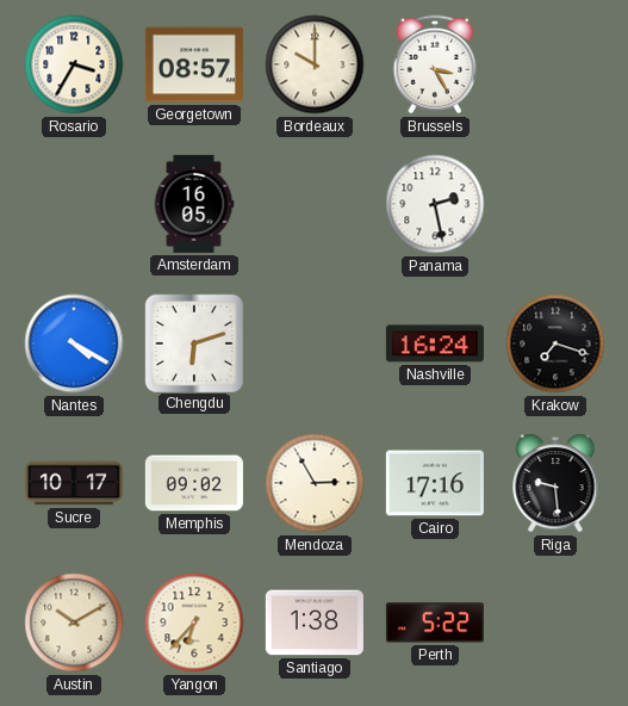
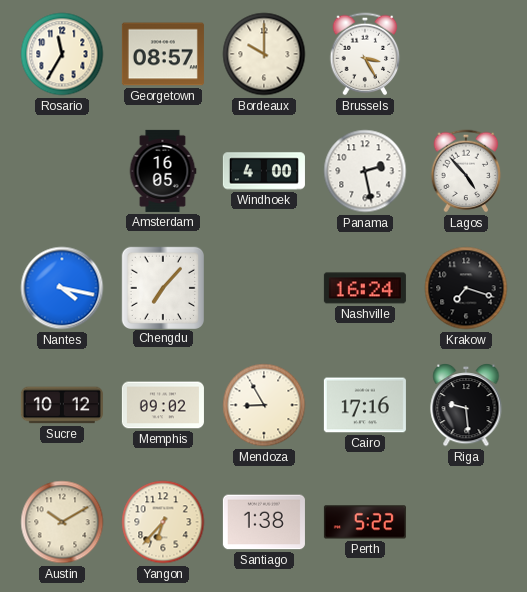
Rosario: 3:35 -> 11:35 (62, 54)
Windhoek: none -> 4:00 (264, 171)
Lagos: none -> 4:53 (466, 171)
Nantes: 4:20 -> 4:17 (62, 288)
Chengdu: 6:12 -> 7:07 (162, 287)
Sucre: 10:17 -> 10:12 (62, 405)
Mendoza: 2:55 -> 8:55 (264, 405)
